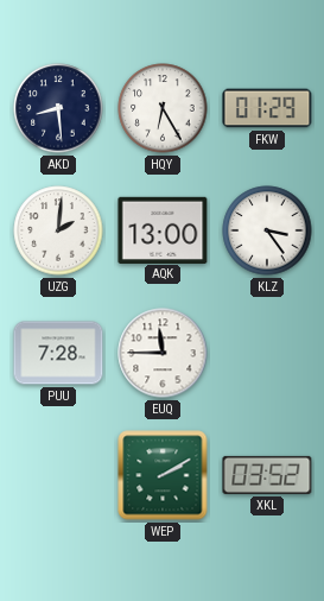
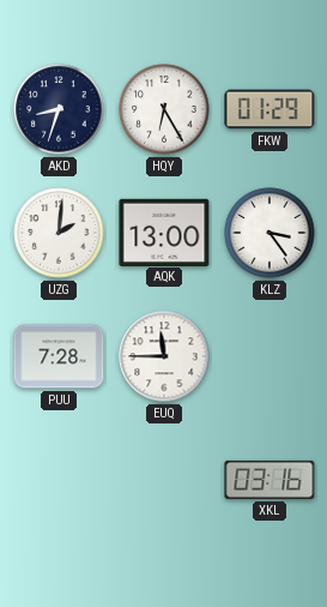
AKD: 8:29 -> 8:33 (59, 109)
WEP: 2:10 -> none (163, 475)
XKL: 03:52 -> 03:16 (270, 480)
